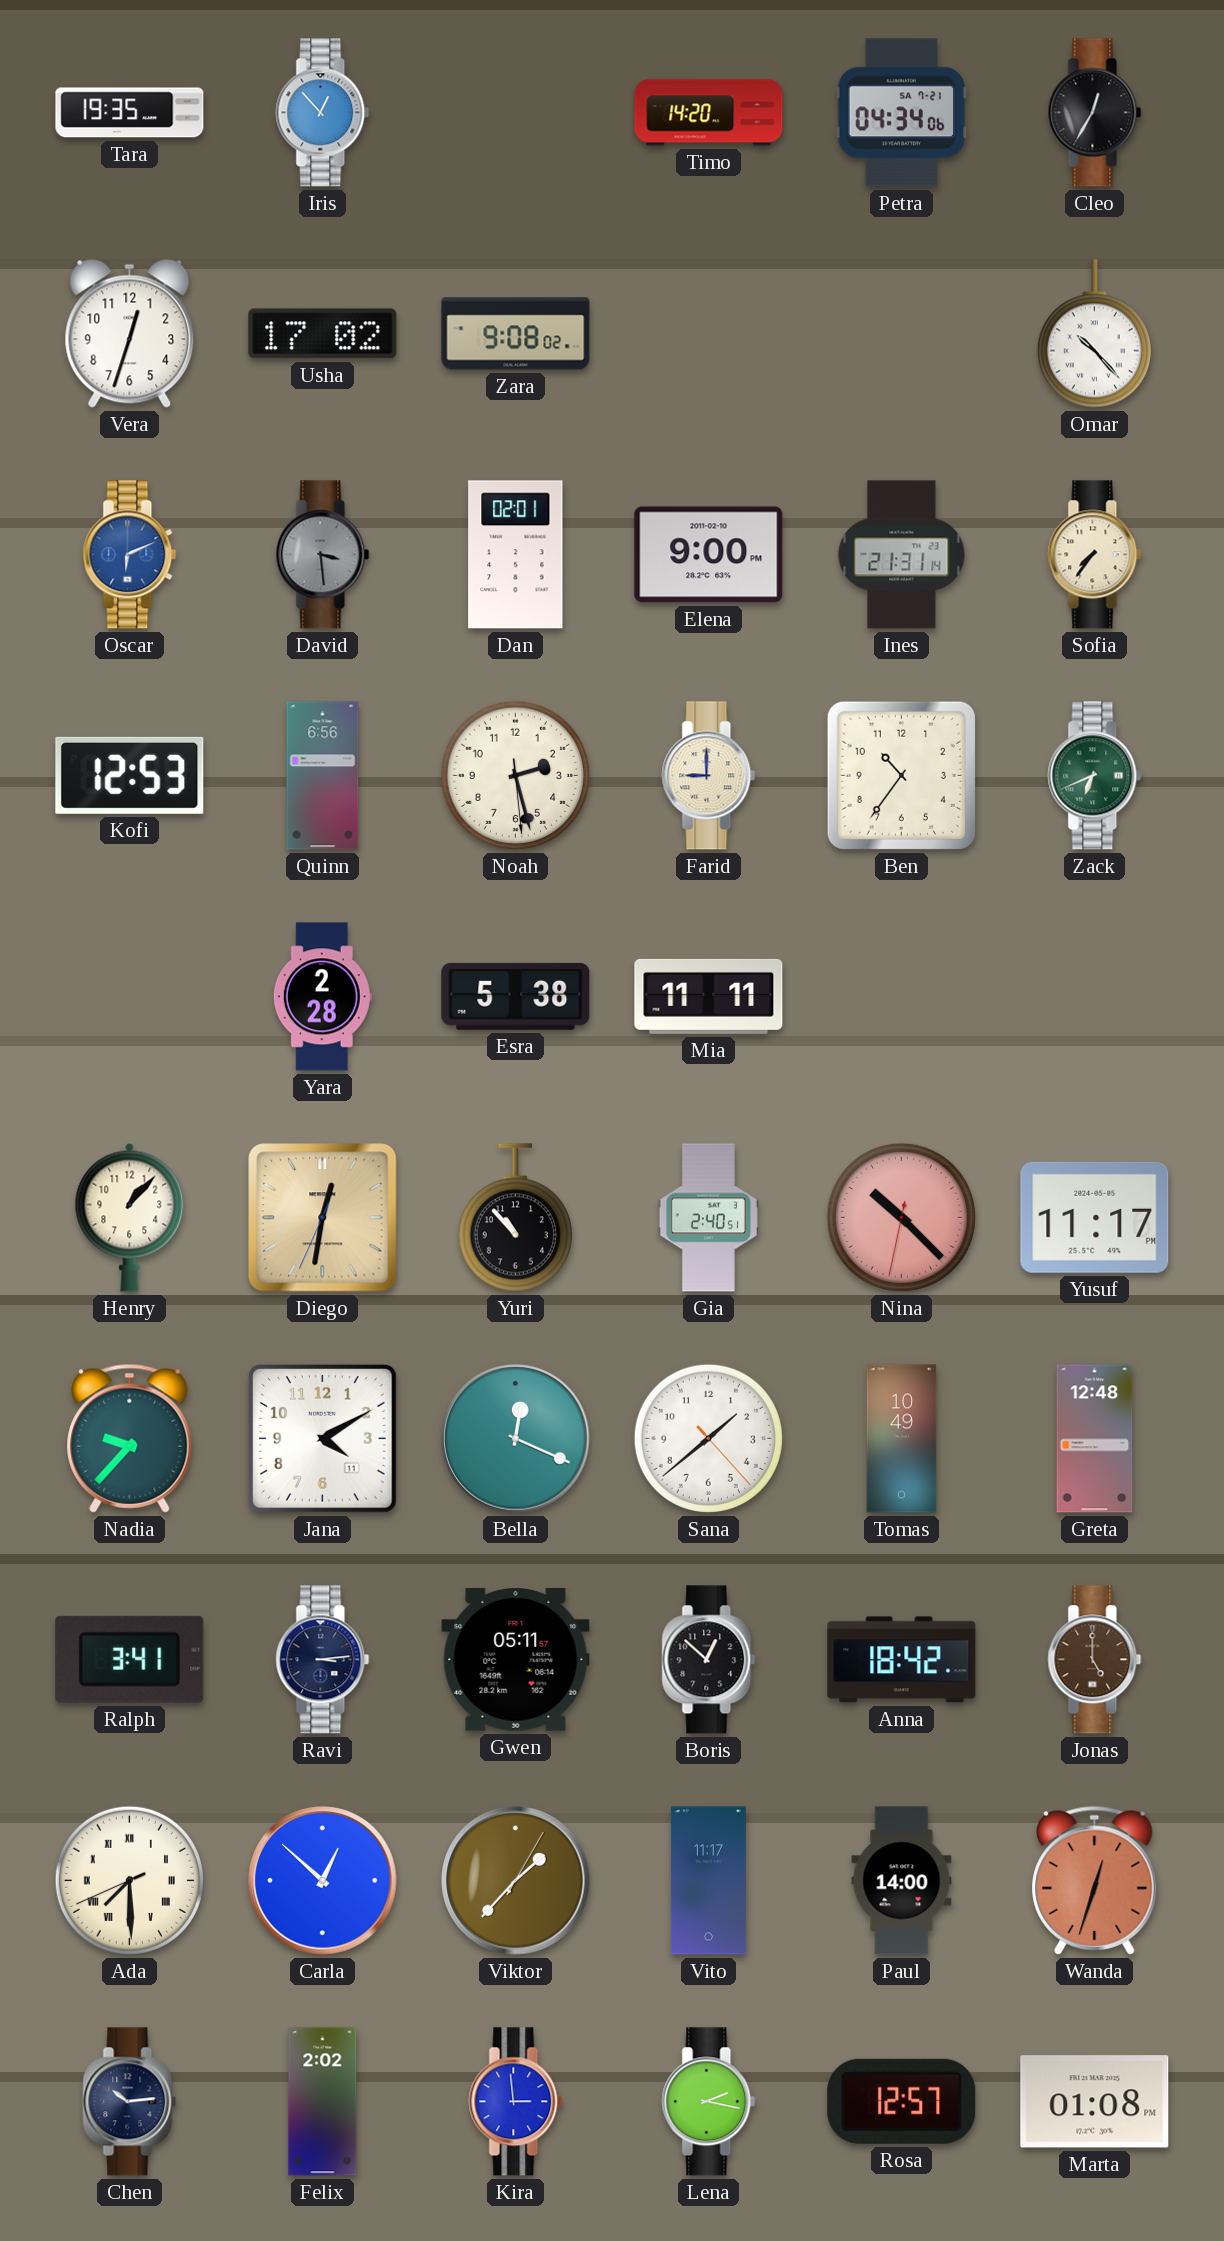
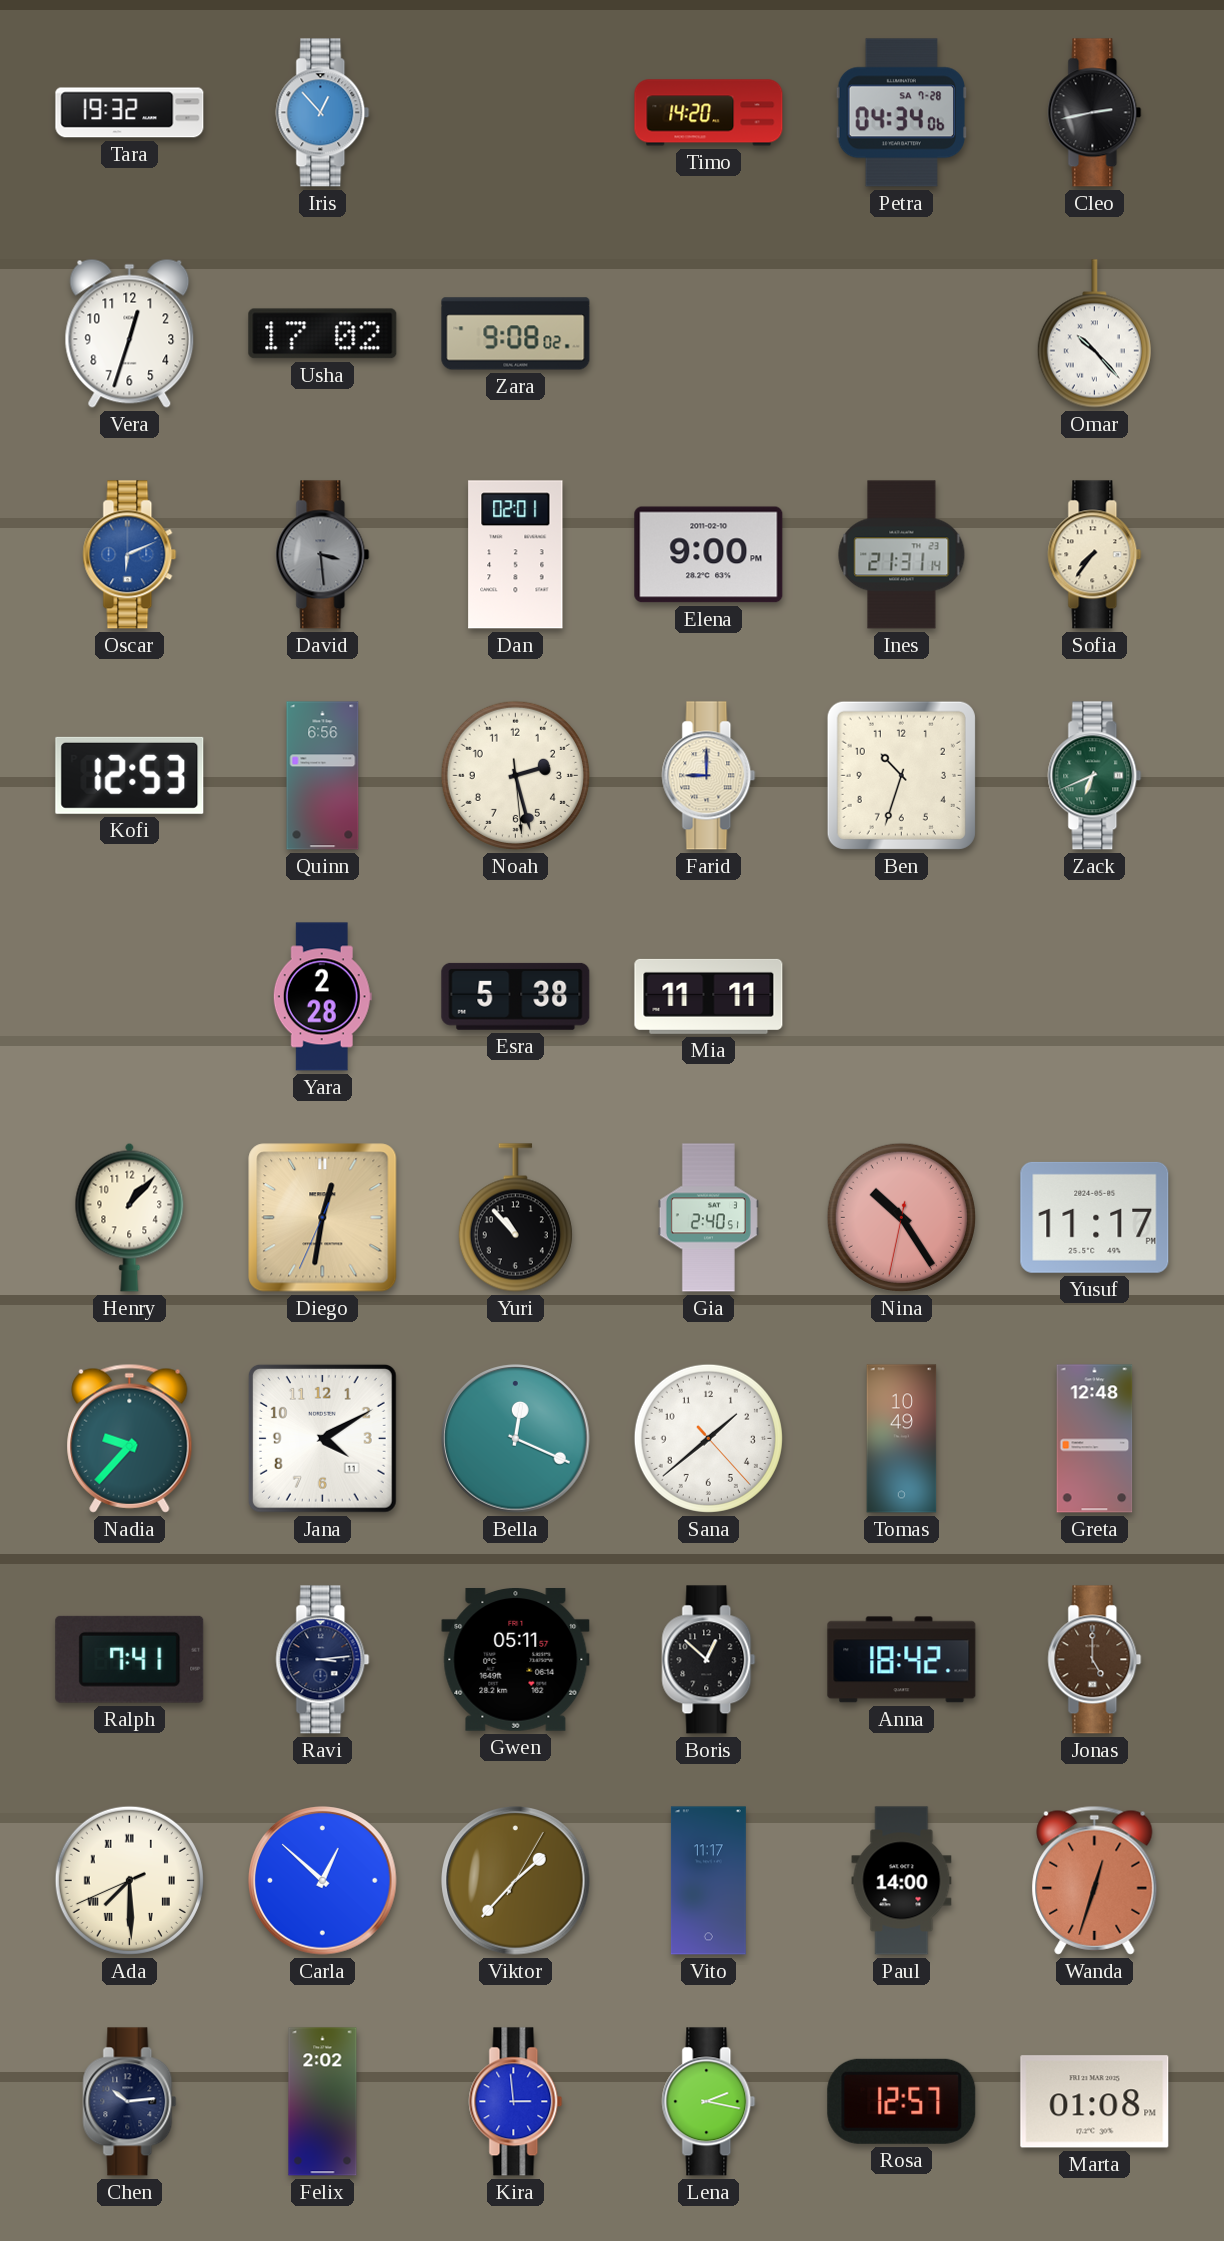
Tara: 19:35 -> 19:32 (130, 113)
Petra date: SA 7-21 -> SA 7-28 (901, 113)
Cleo: 12:35 -> 2:43 (1095, 113)
Ben: 10:36 -> 10:33 (901, 775)
Nina: 10:22 -> 10:24 (901, 1217)
Ralph: 3:41 -> 7:41 (130, 1659)
